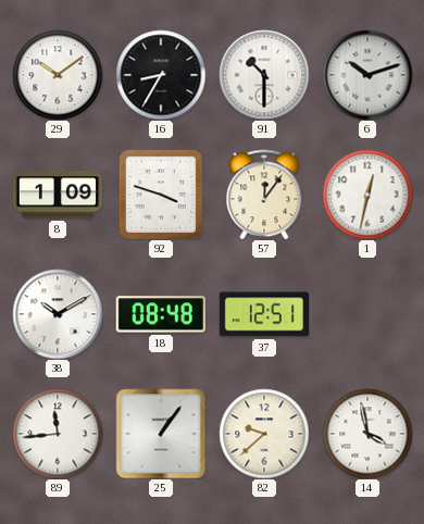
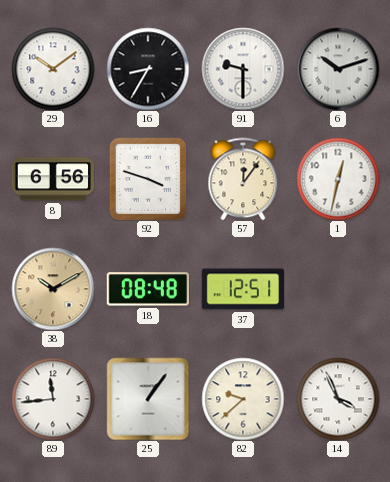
91: 10:30 -> 9:30 (243, 69)
8: 1:09 -> 6:56 (52, 179)
38 dial: white -> champagne (53, 289)
14: 3:58 -> 3:56 (338, 399)
